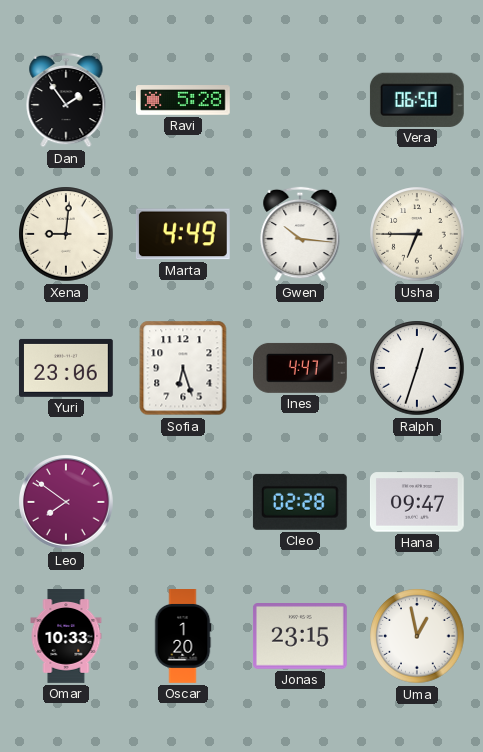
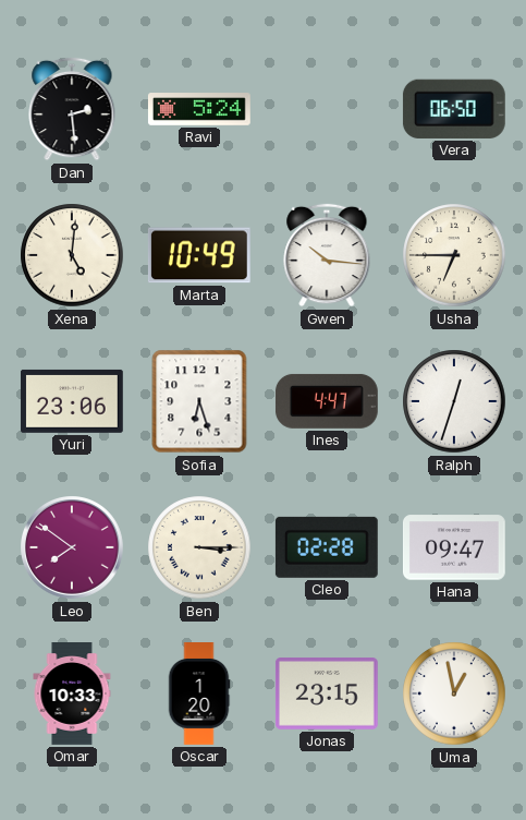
Dan: 1:54 -> 2:29 (72, 109)
Ravi: 5:28 -> 5:24 (199, 110)
Xena: 9:01 -> 5:01 (72, 255)
Marta: 4:49 -> 10:49 (199, 255)
Ben: none -> 3:15 (199, 547)
